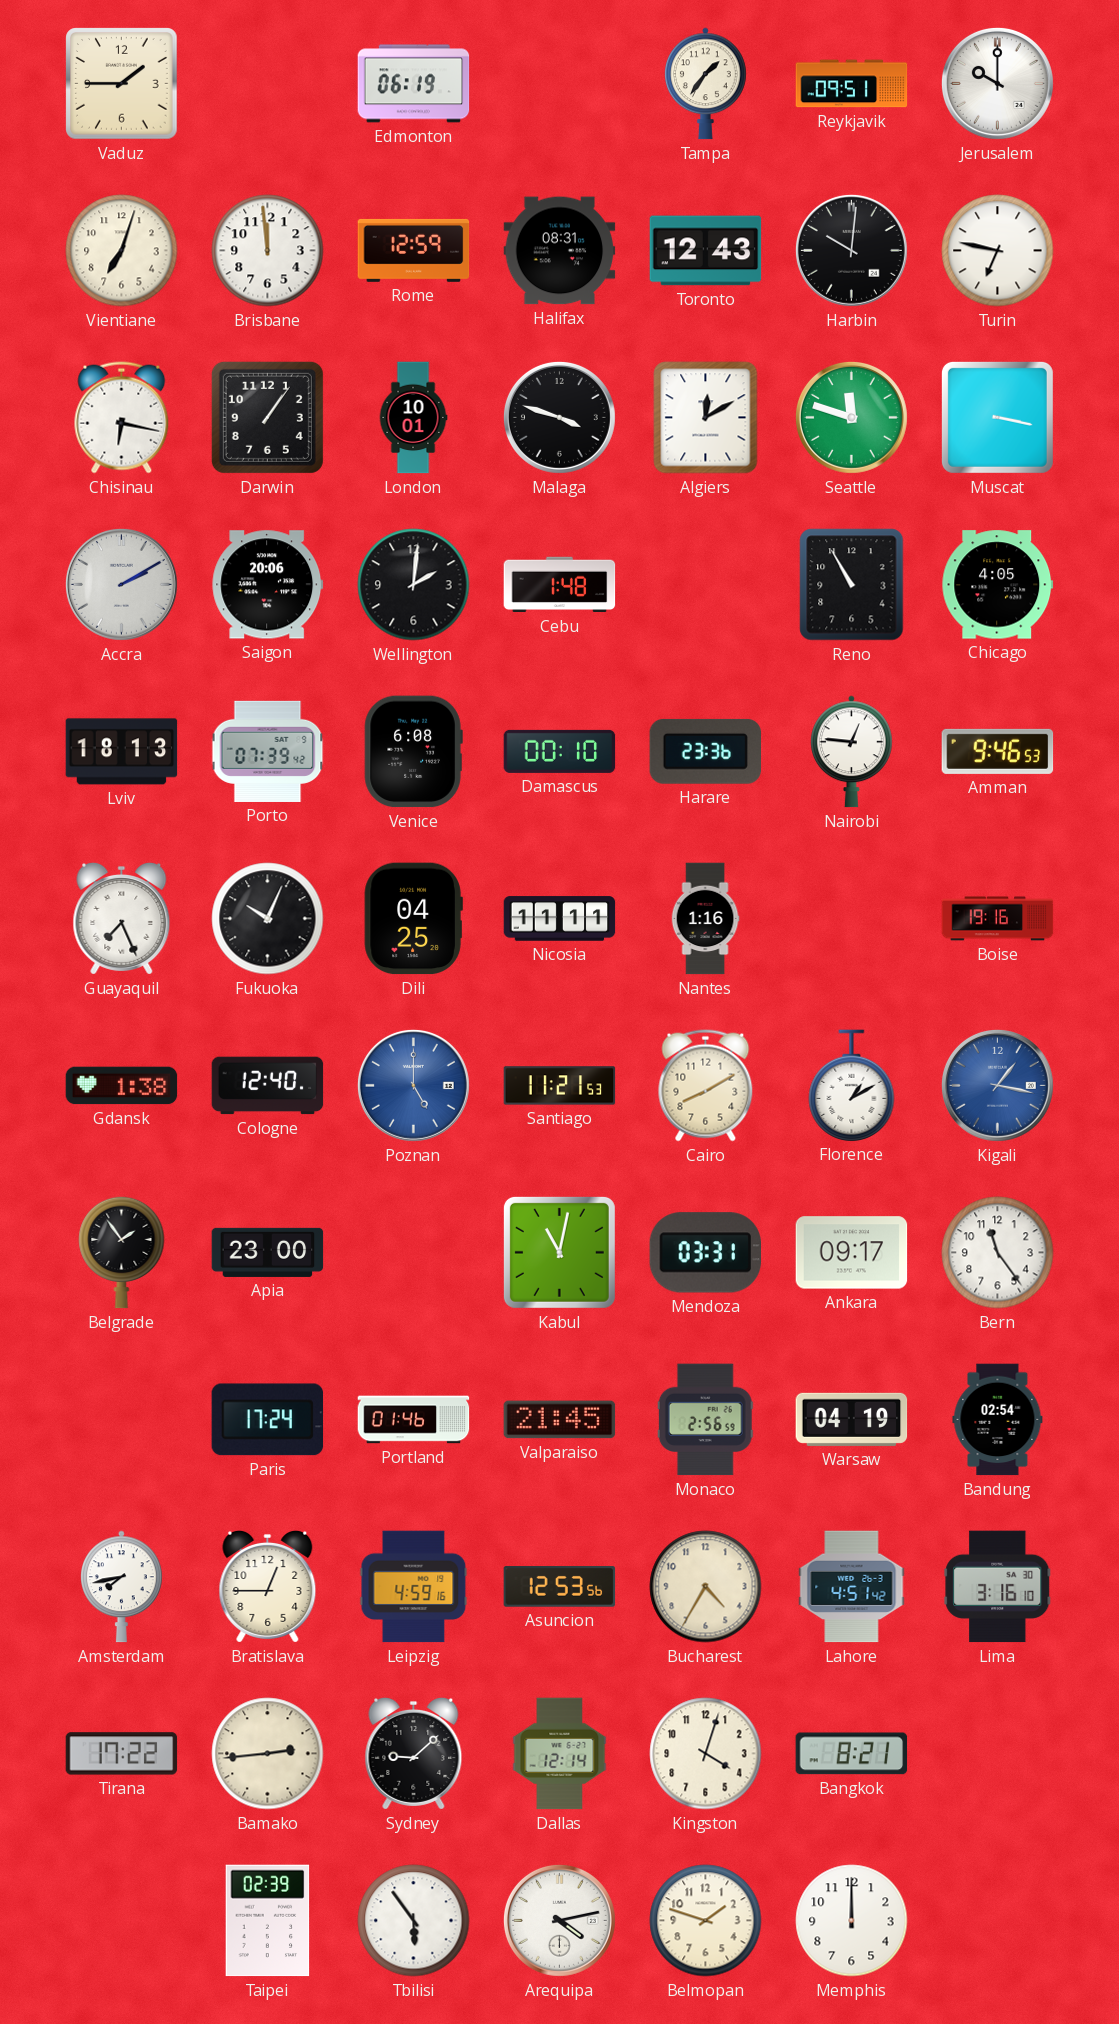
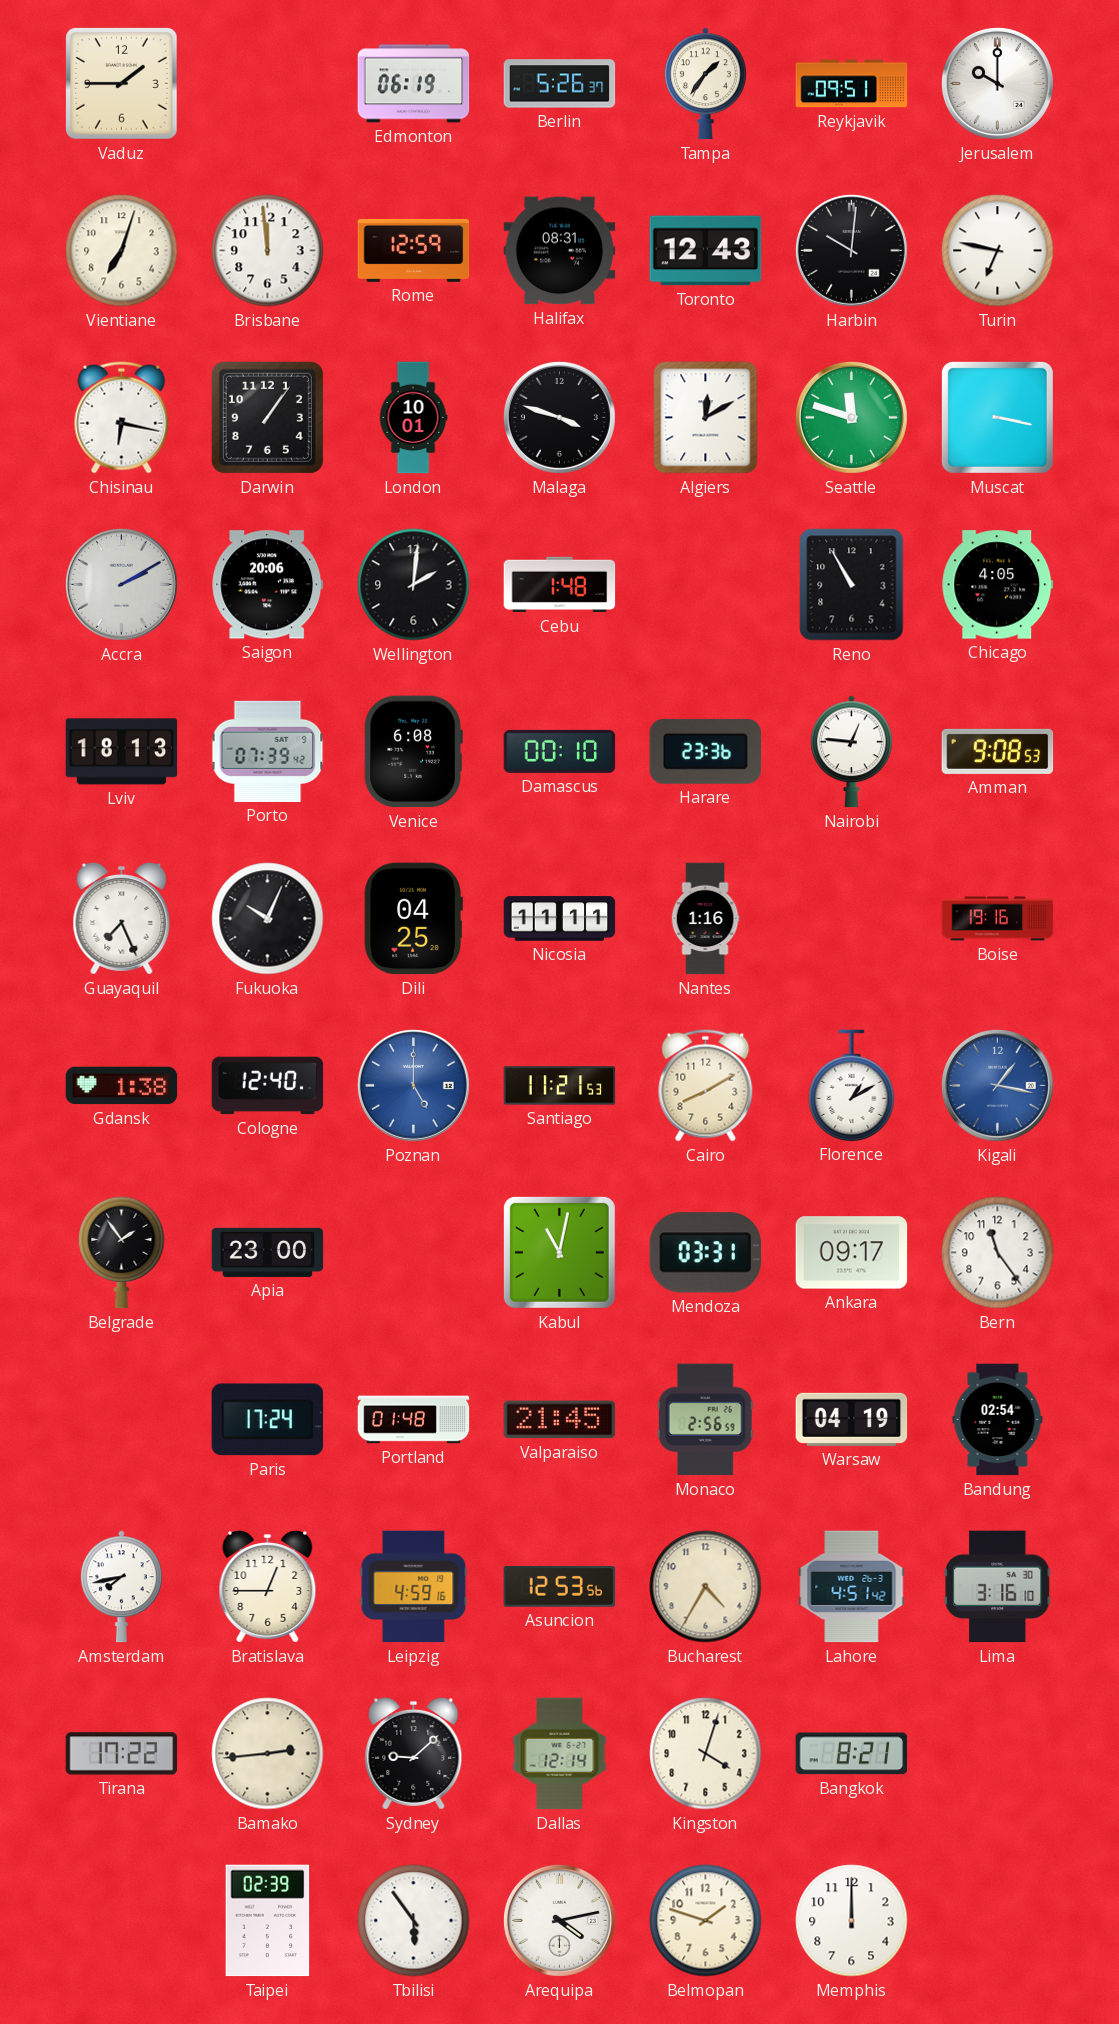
Berlin: none -> 5:26 (560, 84)
Amman: 9:46 -> 9:08 (998, 751)
Portland: 01:46 -> 01:48 (414, 1420)
